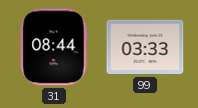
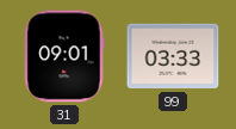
31: 08:44 -> 09:01 (64, 56)
